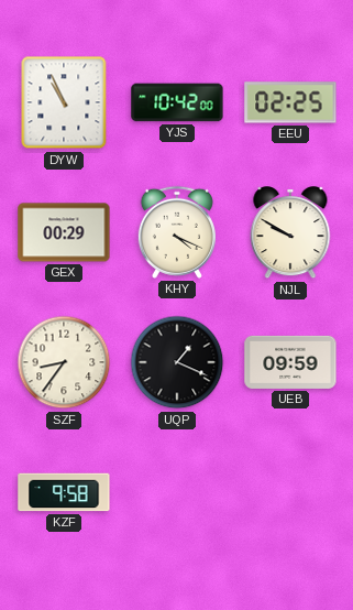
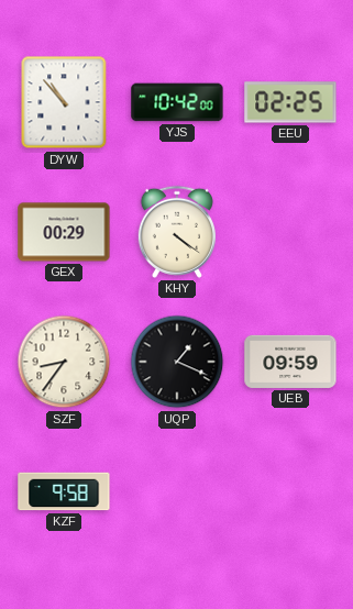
DYW: 10:56 -> 10:53 (64, 102)
KHY: 4:19 -> 4:21 (177, 232)
NJL: 9:50 -> none (290, 233)
